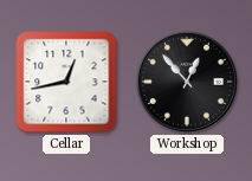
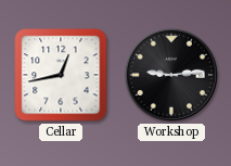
Workshop: 12:53 -> 9:14 (171, 75)
